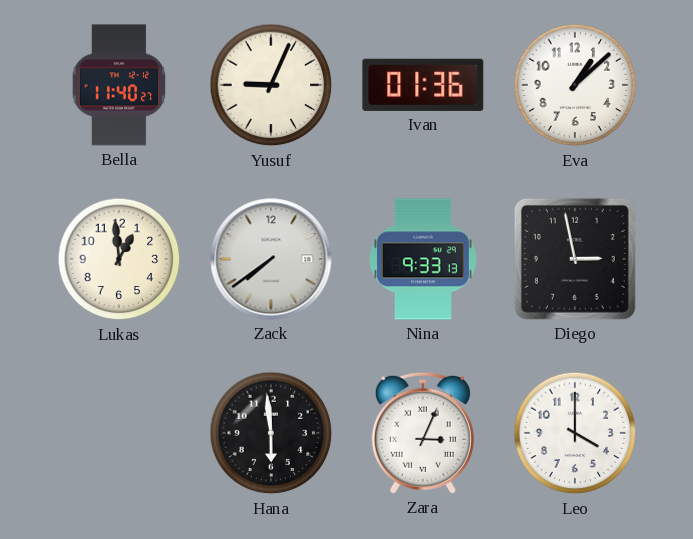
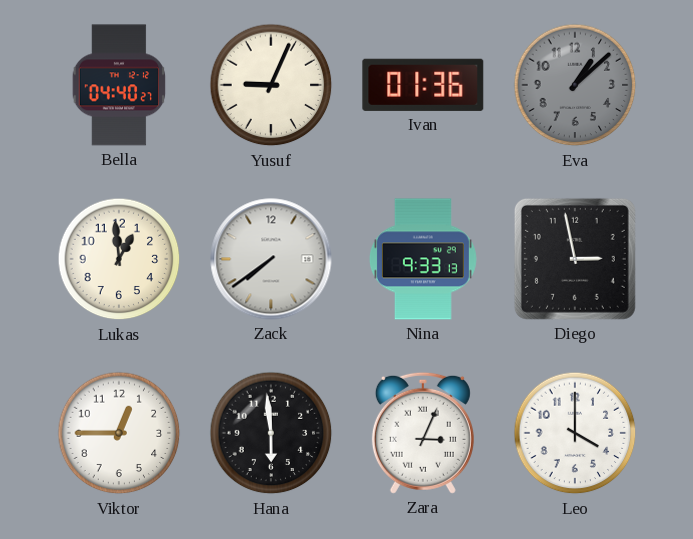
Bella: 11:40 -> 04:40 (119, 85)
Eva dial: white -> grey (575, 85)
Viktor: none -> 12:45 (119, 433)
